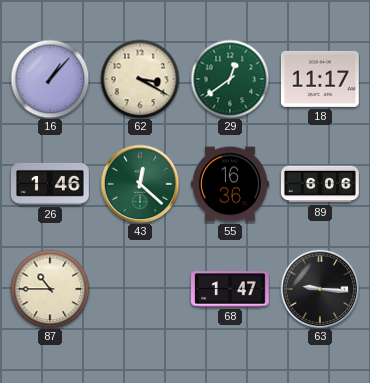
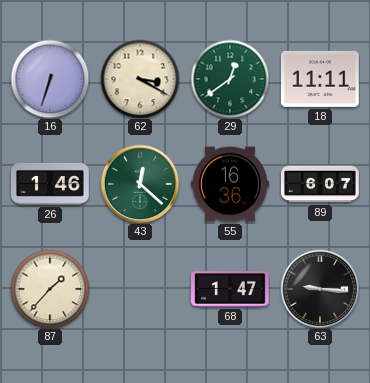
16: 1:07 -> 6:33 (50, 79)
18: 11:17 -> 11:11 (320, 79)
89: 6:06 -> 6:07 (321, 184)
87: 10:45 -> 1:37 (50, 289)
